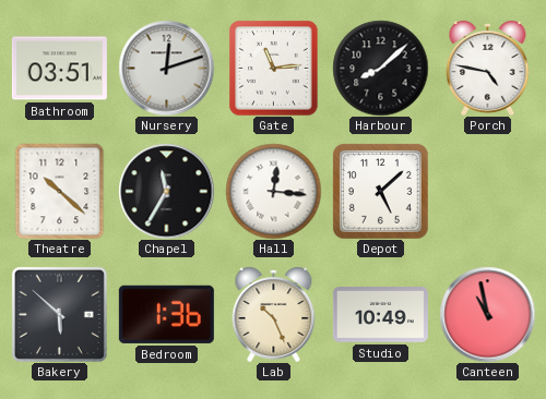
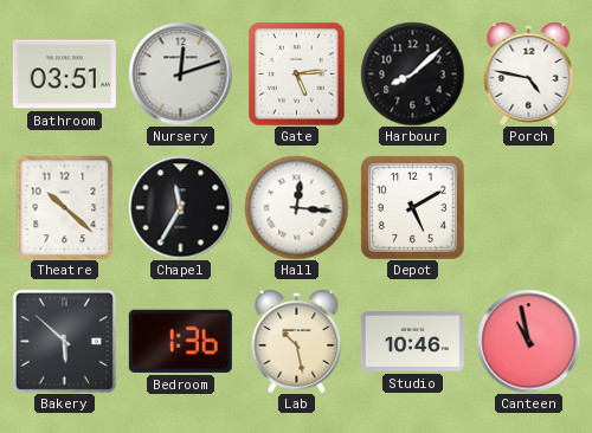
Gate: 11:14 -> 5:14 (297, 73)
Depot: 5:08 -> 5:10 (413, 208)
Lab: 10:26 -> 10:28 (297, 342)
Studio: 10:49 -> 10:46 (412, 342)
